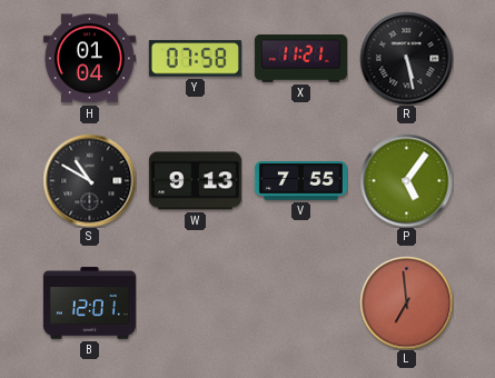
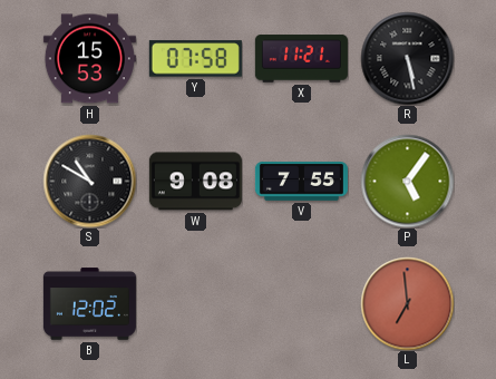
H: 01:04 -> 15:53 (89, 59)
W: 9:13 -> 9:08 (195, 182)
B: 12:01 -> 12:02 (89, 304)
